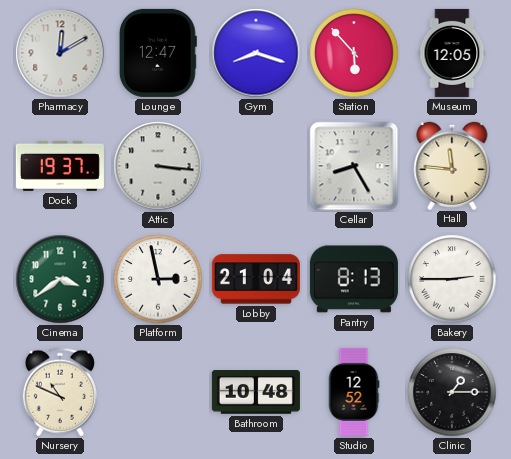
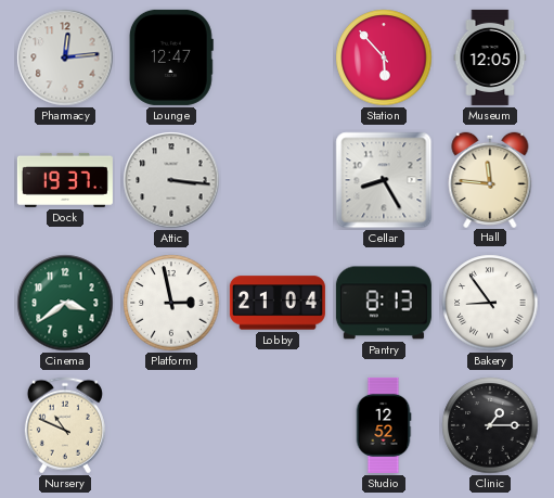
Pharmacy: 12:10 -> 12:14 (65, 58)
Gym: 8:18 -> none (256, 53)
Bakery: 2:45 -> 8:54 (490, 303)
Bathroom: 10:48 -> none (256, 392)
